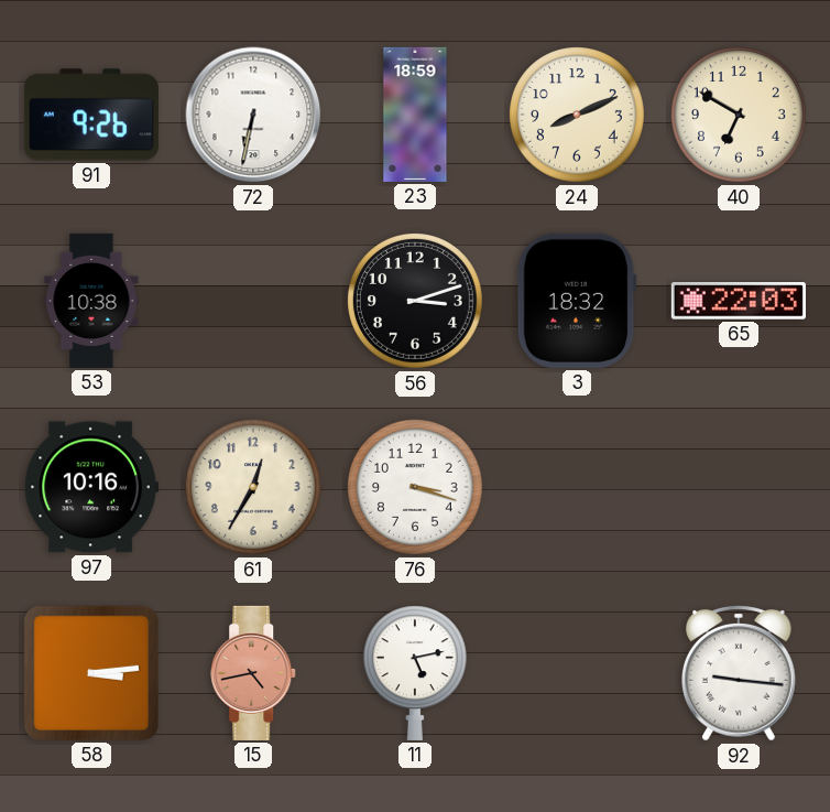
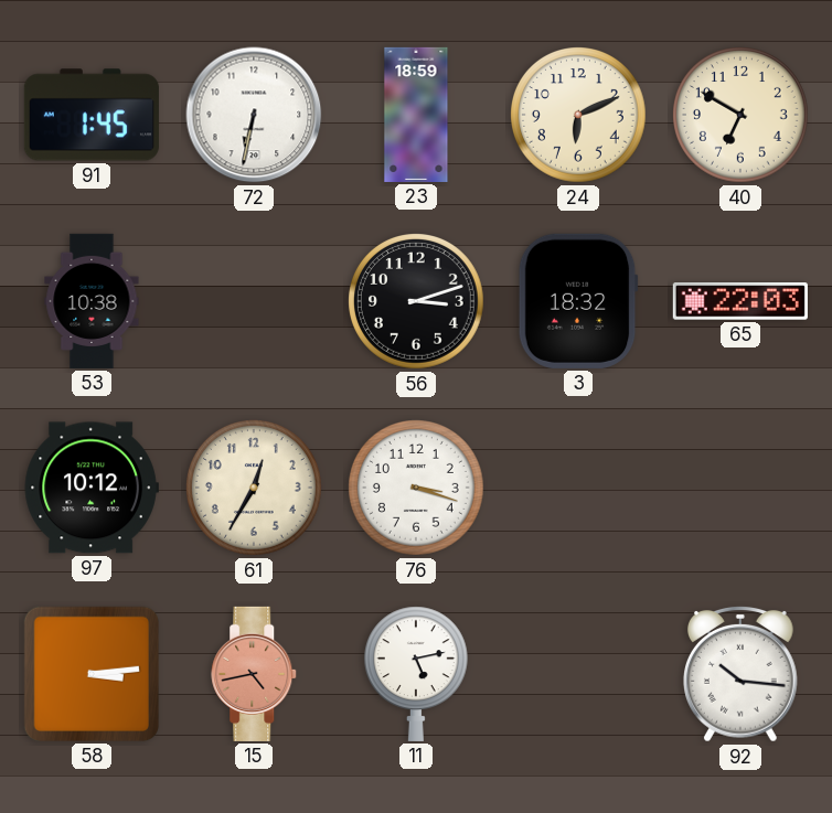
91: 9:26 -> 1:45 (92, 115)
24: 8:11 -> 6:11 (579, 116)
97: 10:16 -> 10:12 (92, 488)
92: 9:16 -> 10:16 (742, 674)
